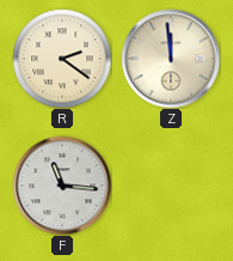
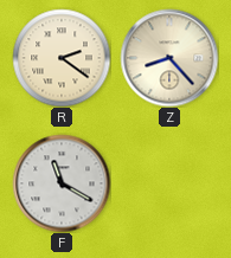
Z: 11:59 -> 8:23 (169, 58)
F: 11:16 -> 11:20 (62, 183)
